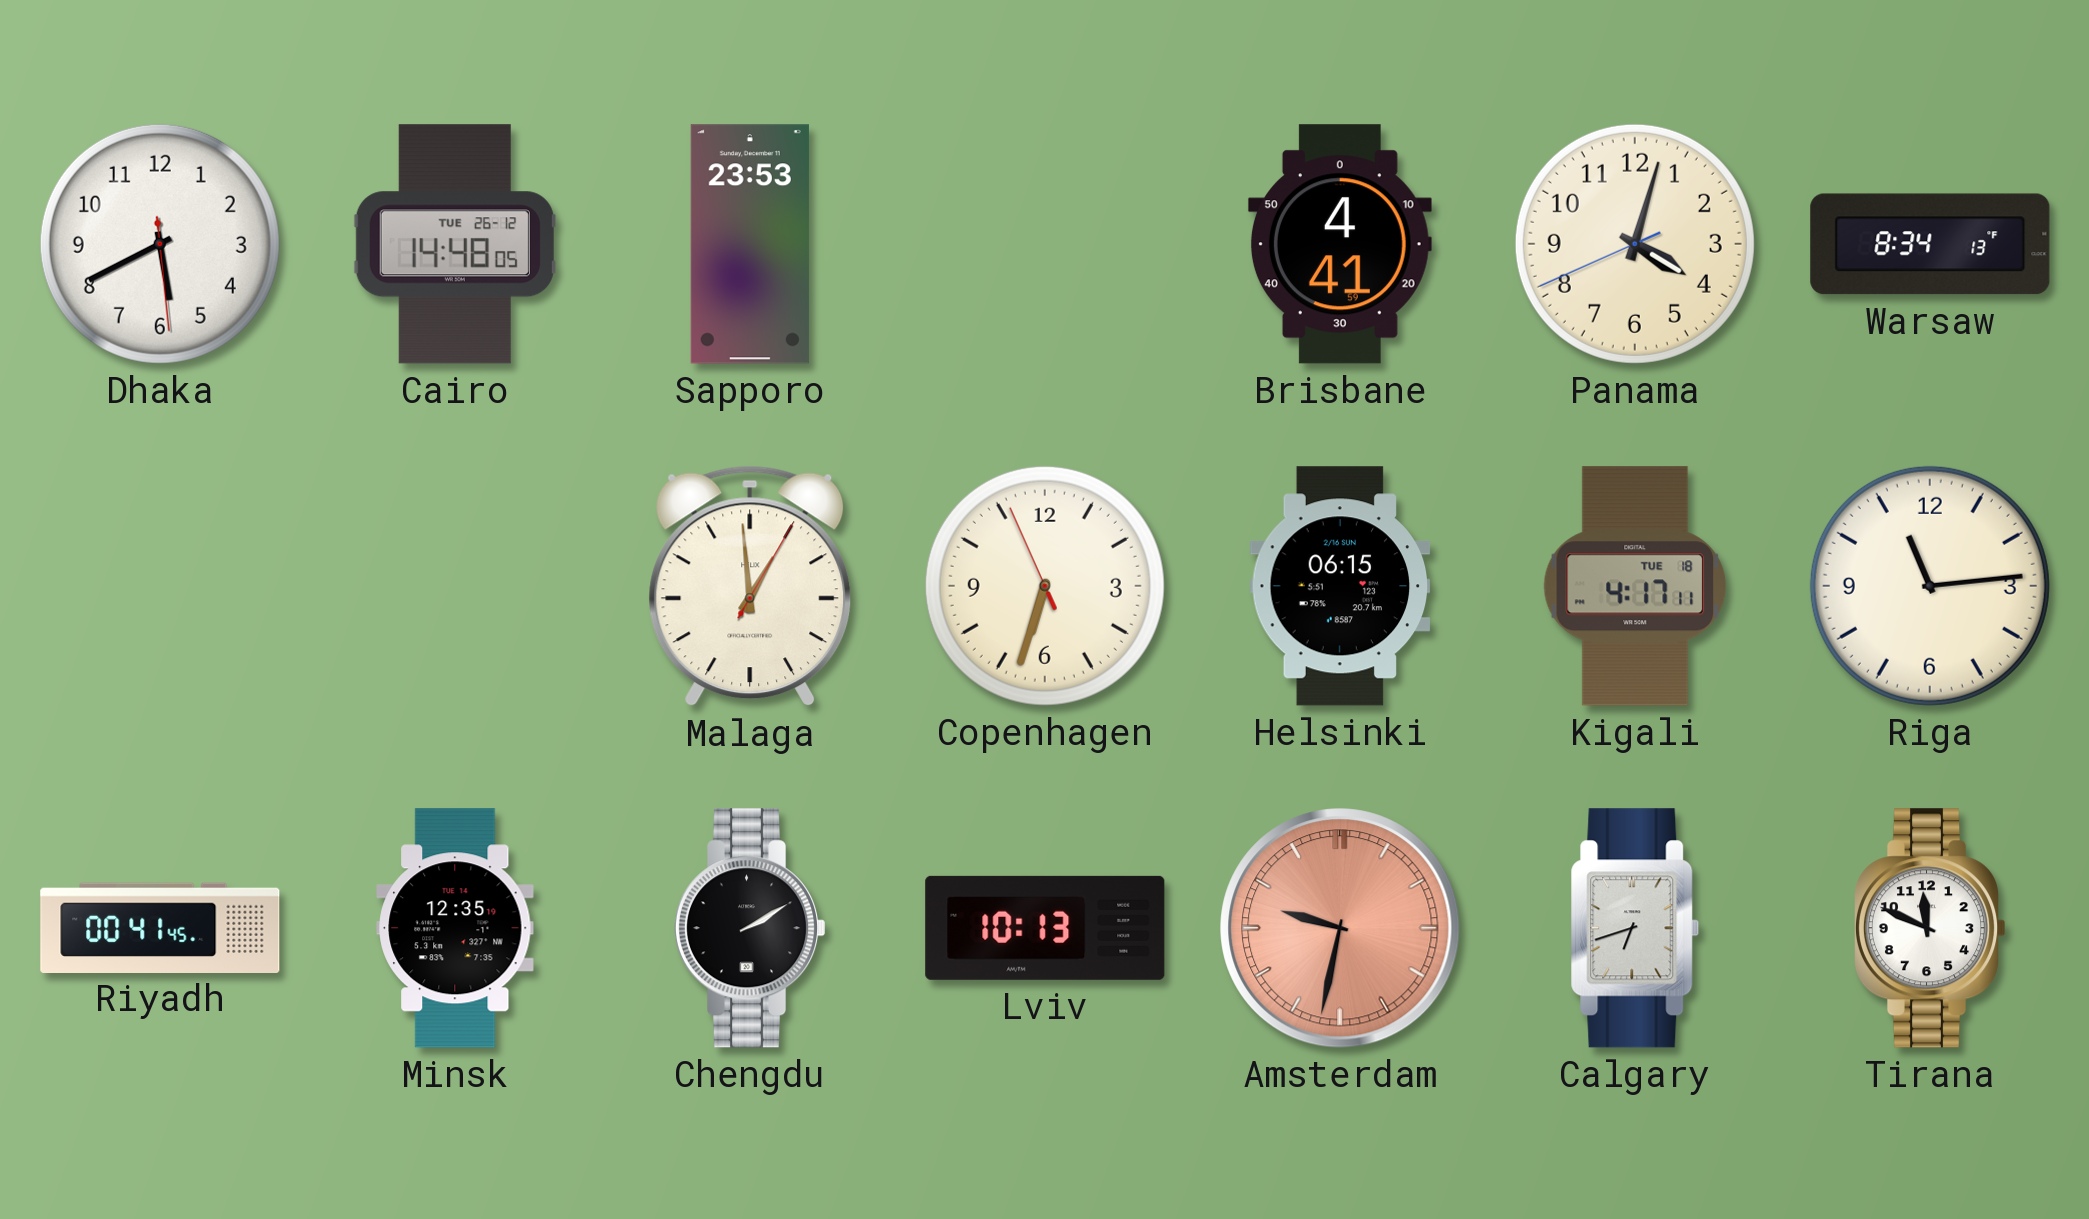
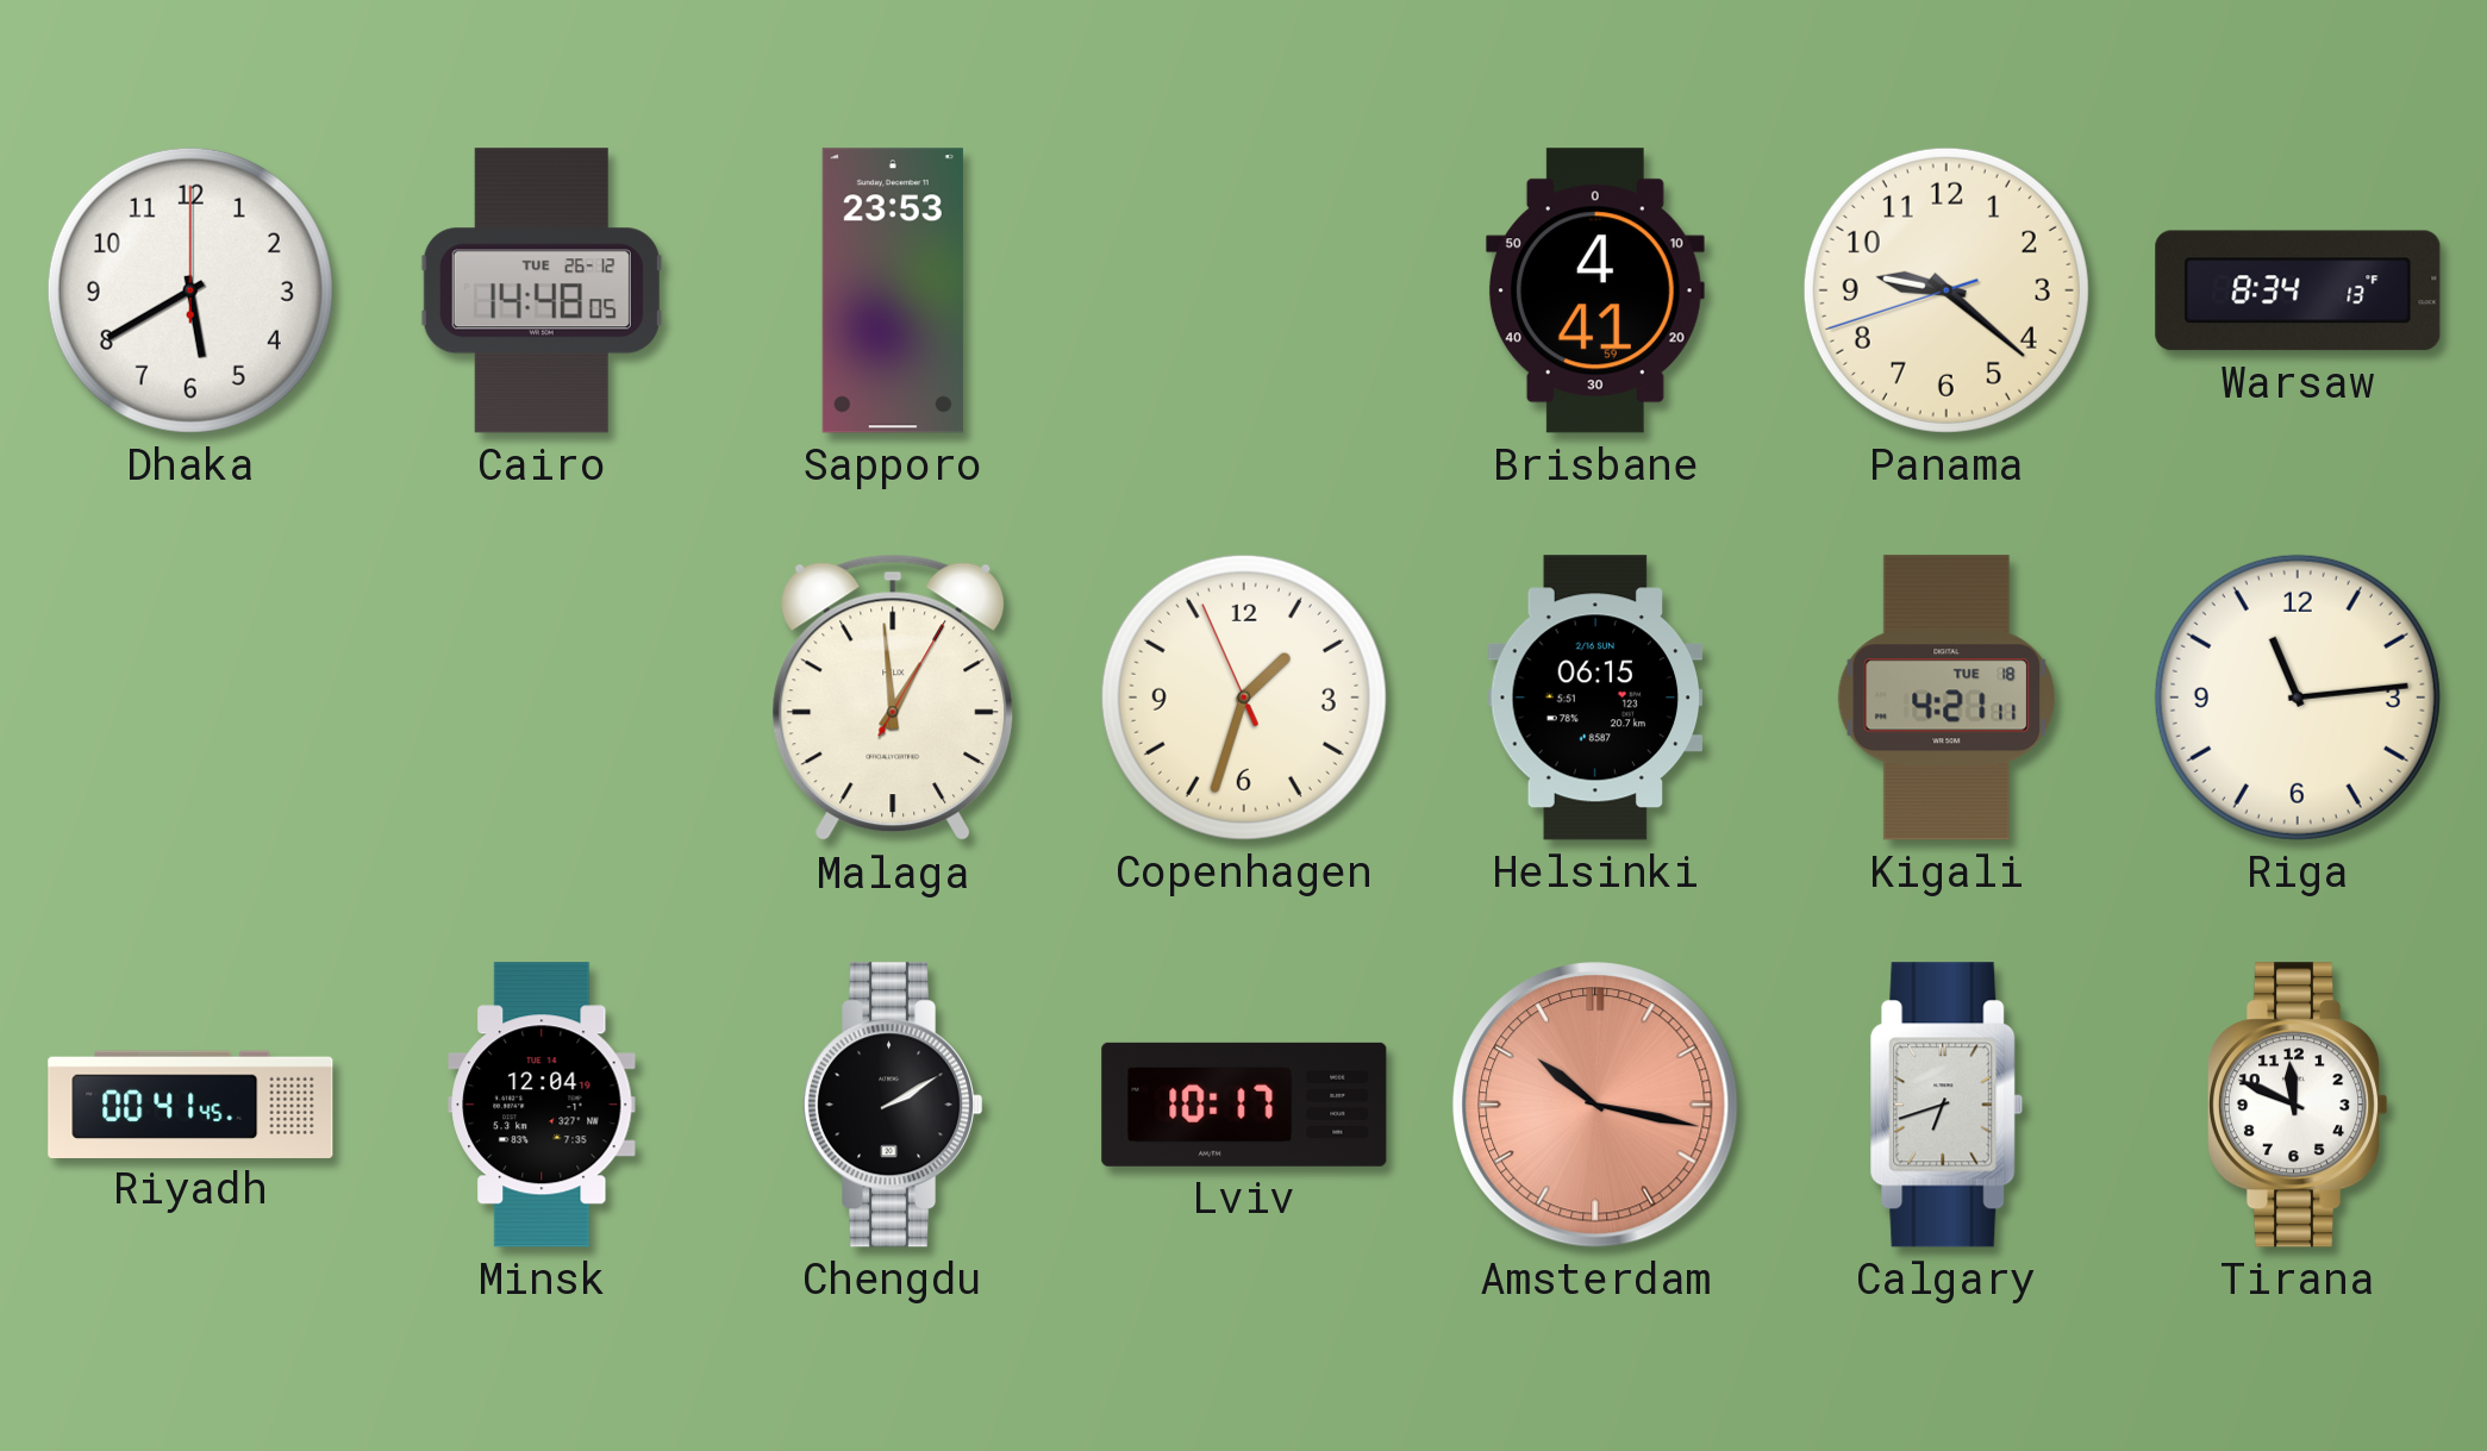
Dhaka: 5:40:29 -> 5:40:00 (190, 290)
Panama: 4:02 -> 9:21 (1947, 290)
Copenhagen: 6:32 -> 1:32 (1244, 698)
Kigali: 4:17 -> 4:21 (1947, 698)
Minsk: 12:35 -> 12:04 (542, 1105)
Lviv: 10:13 -> 10:17 (1244, 1105)
Amsterdam: 9:32 -> 10:17 (1595, 1105)
